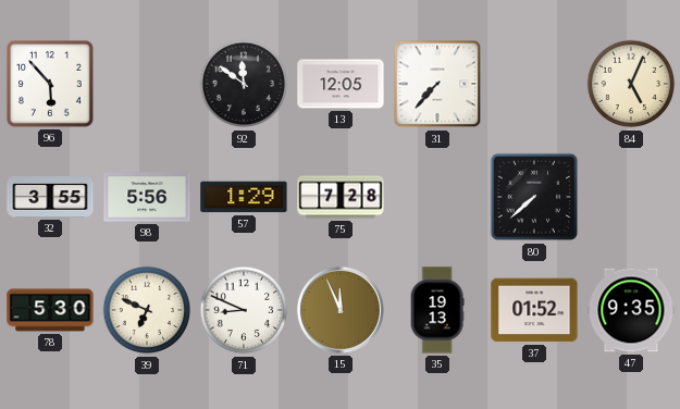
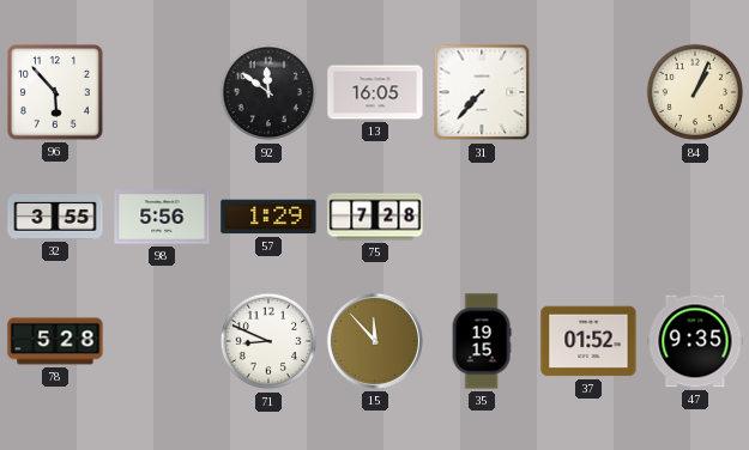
13: 12:05 -> 16:05 (375, 92)
84: 5:04 -> 1:04 (695, 92)
80: 7:38 -> none (534, 197)
78: 5:30 -> 5:28 (55, 341)
39: 6:49 -> none (147, 310)
15: 11:56 -> 11:53 (375, 341)
35: 19:13 -> 19:15 (482, 341)
